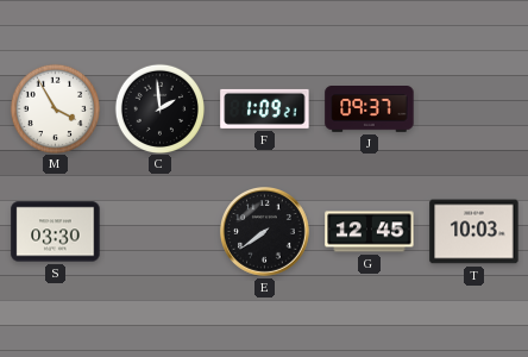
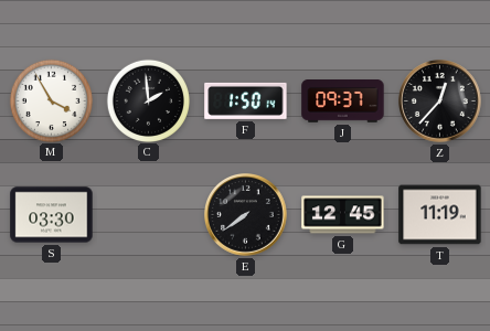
F: 1:09 -> 1:50 (246, 100)
Z: none -> 12:37 (440, 102)
T: 10:03 -> 11:19 (440, 215)
